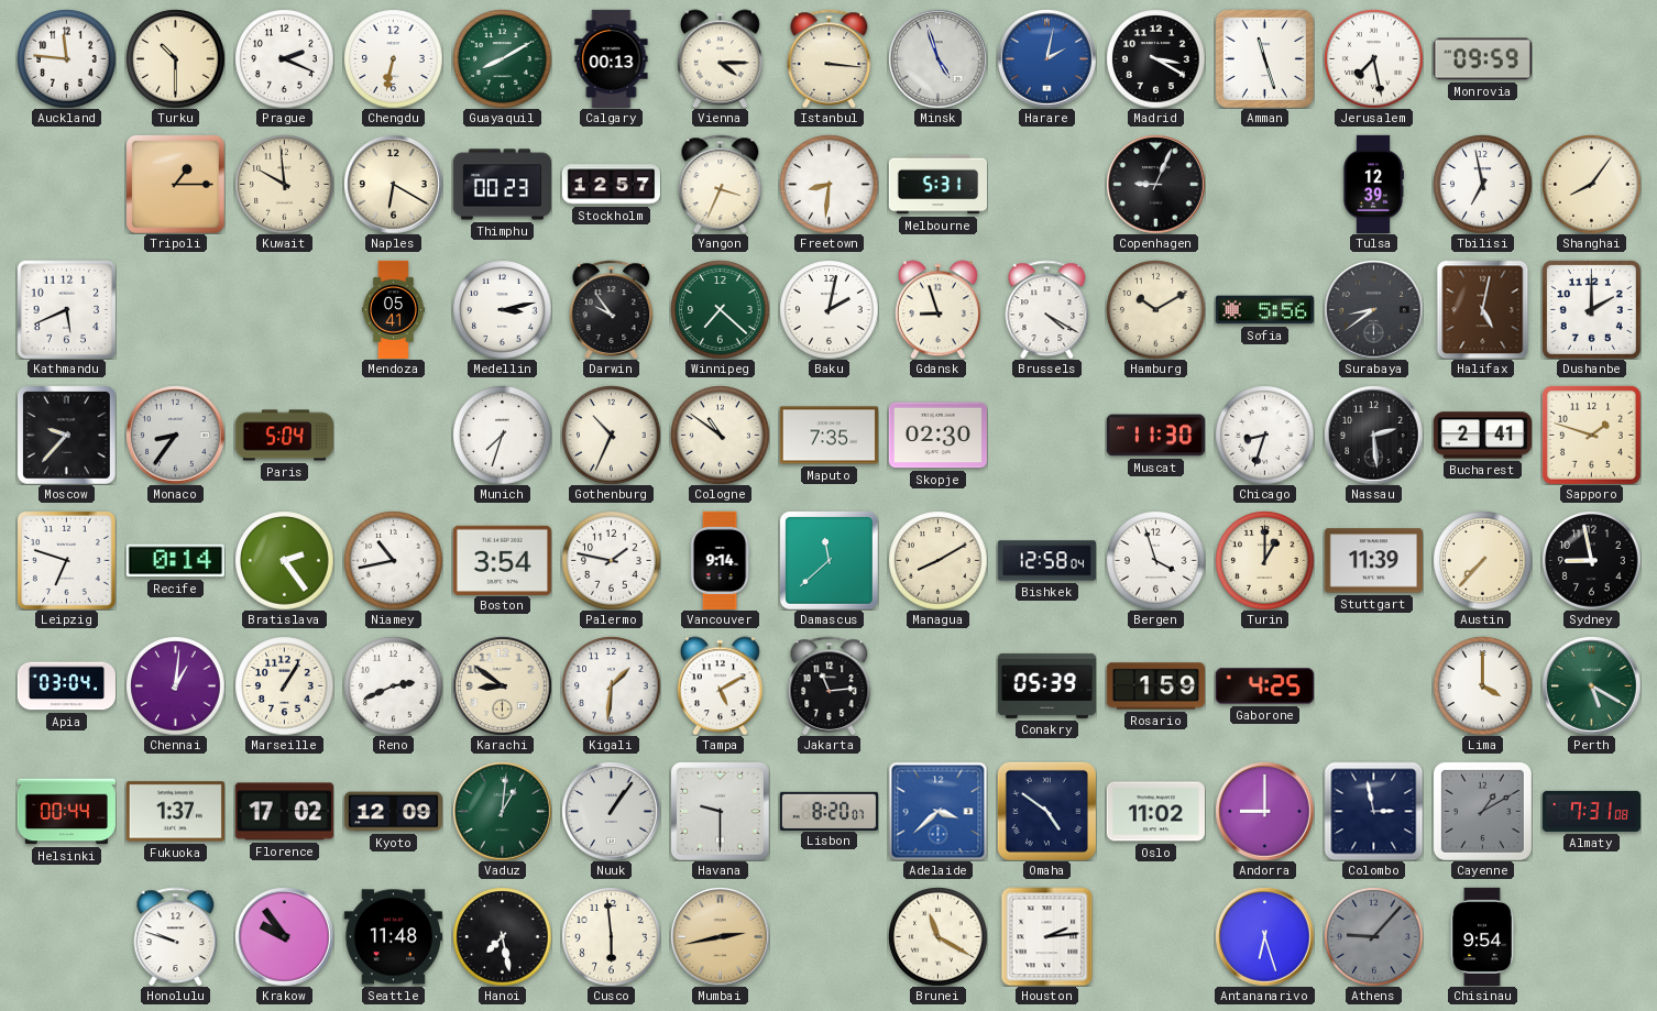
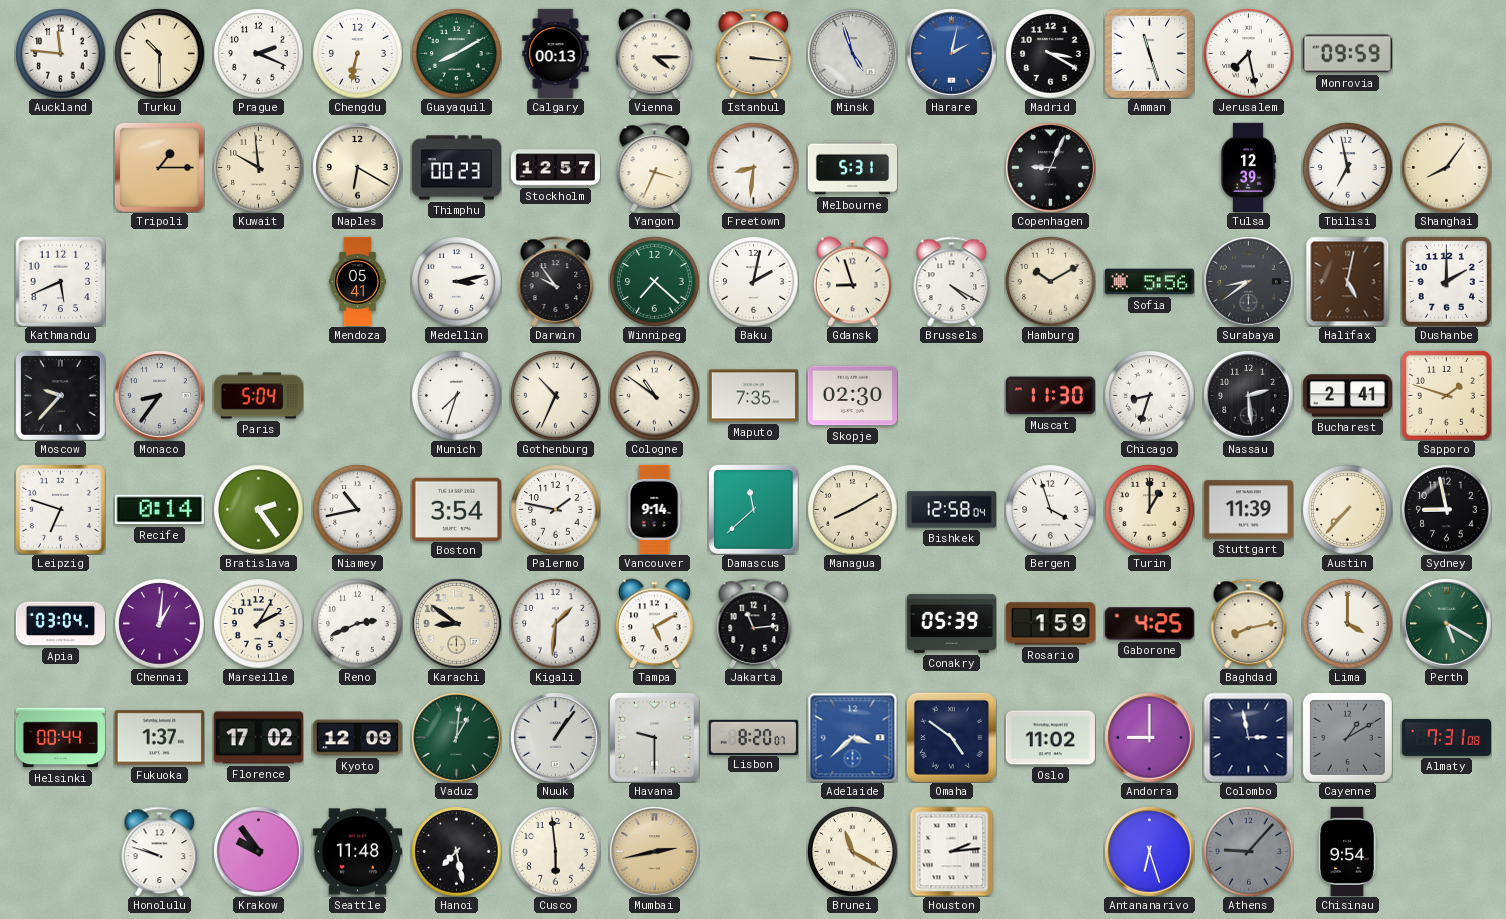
Marseille: 1:05 -> 2:05 (258, 623)
Baghdad: none -> 8:13 (1249, 623)
